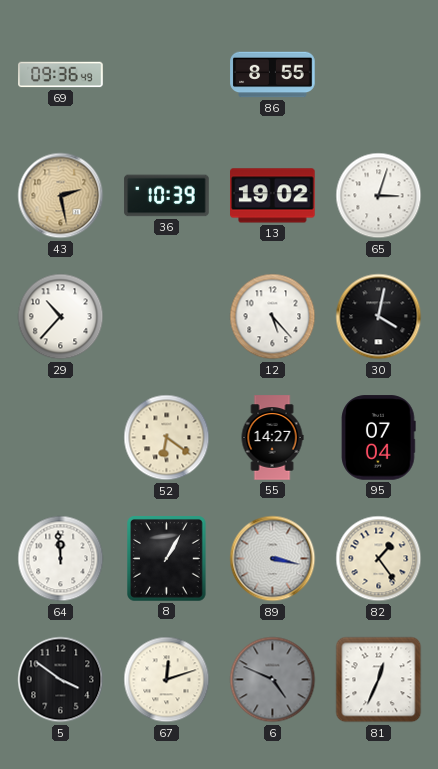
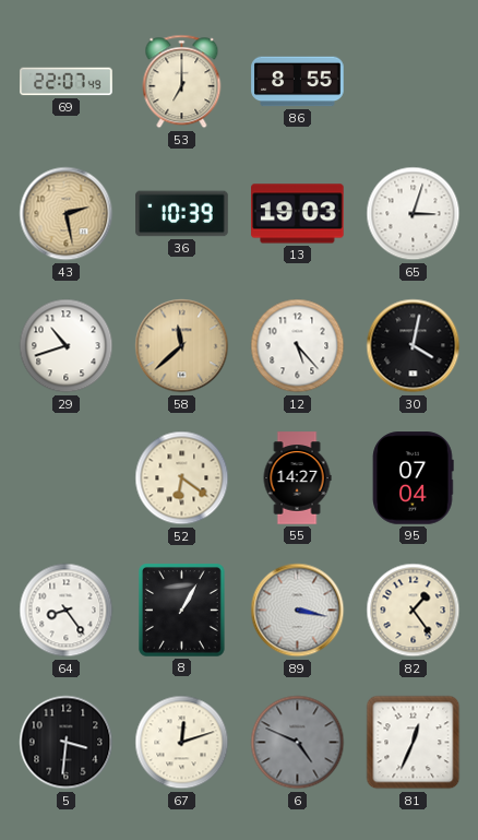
69: 09:36 -> 22:07 (67, 82)
53: none -> 7:00 (182, 82)
13: 19:02 -> 19:03 (298, 214)
29: 10:37 -> 10:42 (67, 346)
58: none -> 11:38 (182, 346)
64: 11:59 -> 8:24 (67, 611)
5: 3:51 -> 3:31 (67, 743)
